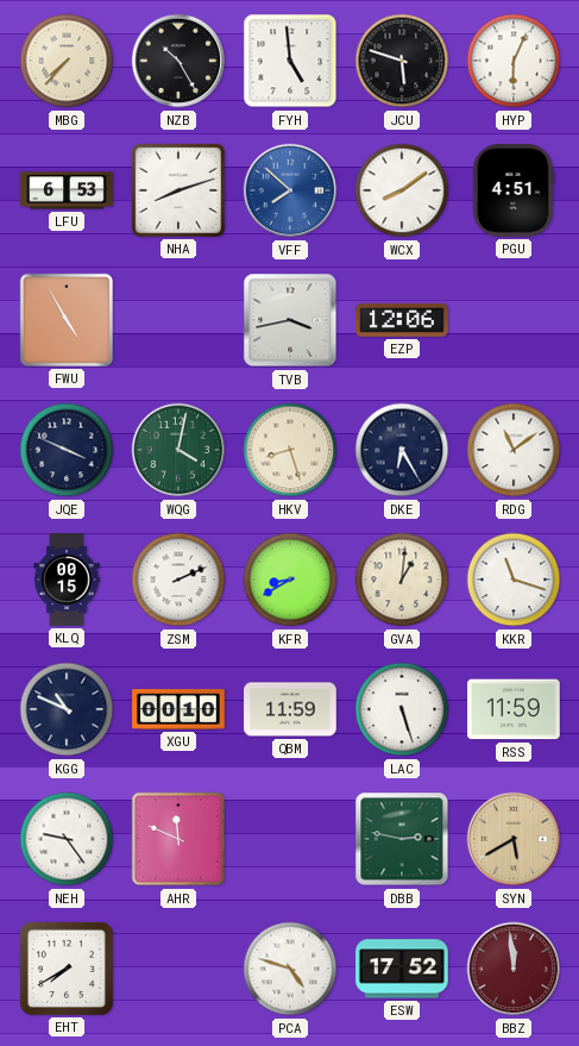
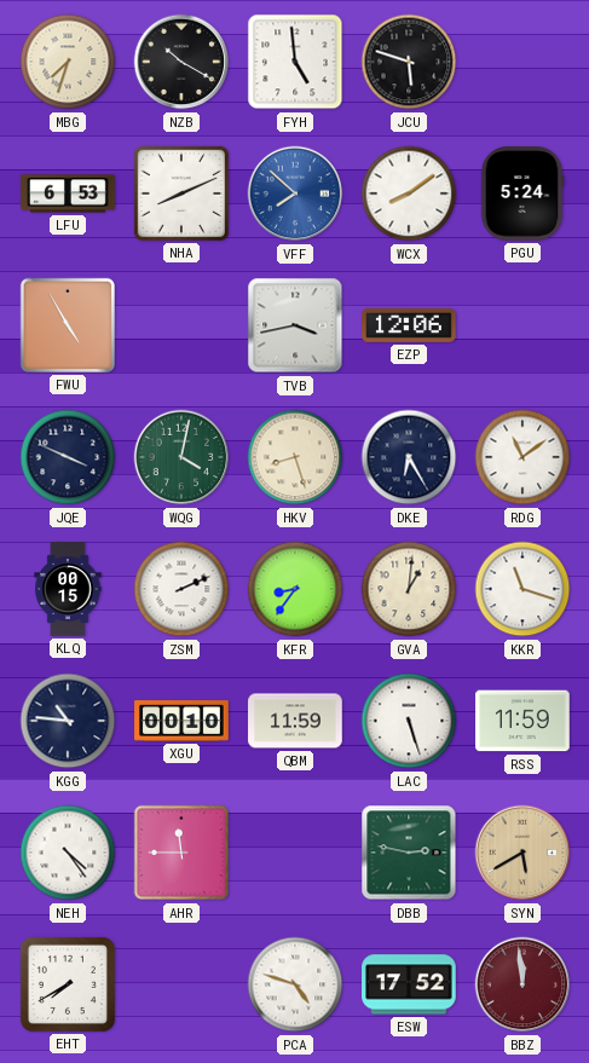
MBG: 7:37 -> 7:33 (68, 62)
NZB: 10:25 -> 10:20 (181, 62)
HYP: 6:04 -> none (514, 61)
NHA: 8:12 -> 8:11 (181, 193)
PGU: 4:51 -> 5:24 (522, 193)
KFR: 8:40 -> 8:36 (295, 589)
KGG: 10:49 -> 10:46 (68, 721)
NEH: 9:24 -> 4:24 (68, 853)
AHR: 11:49 -> 11:45 (181, 853)
